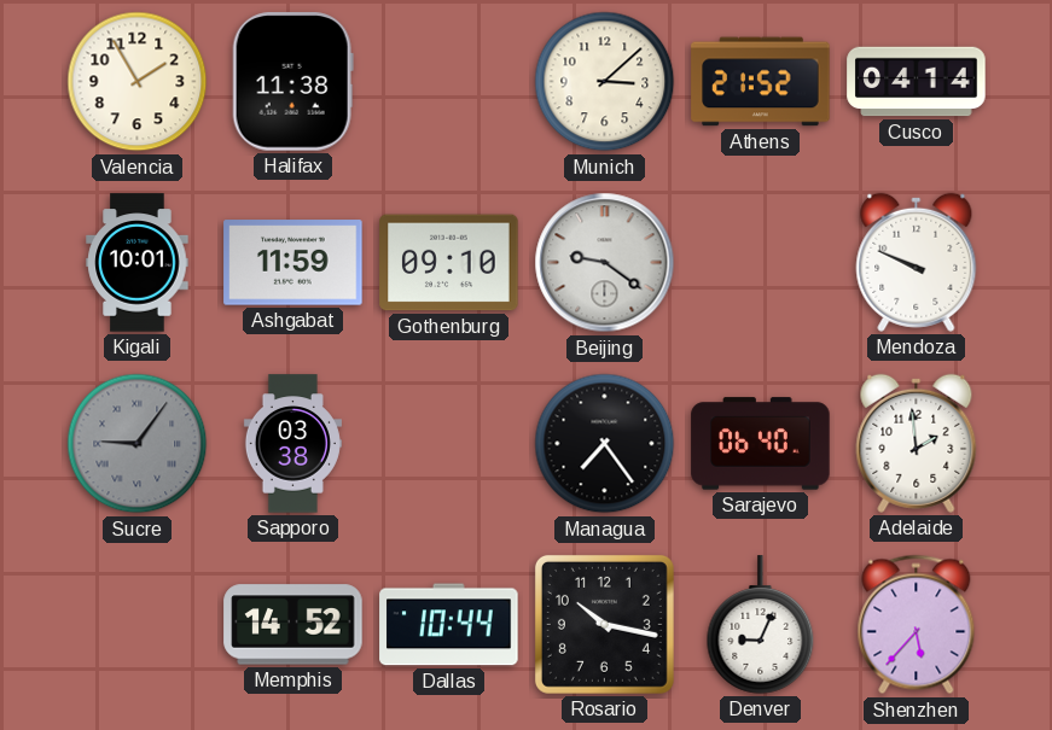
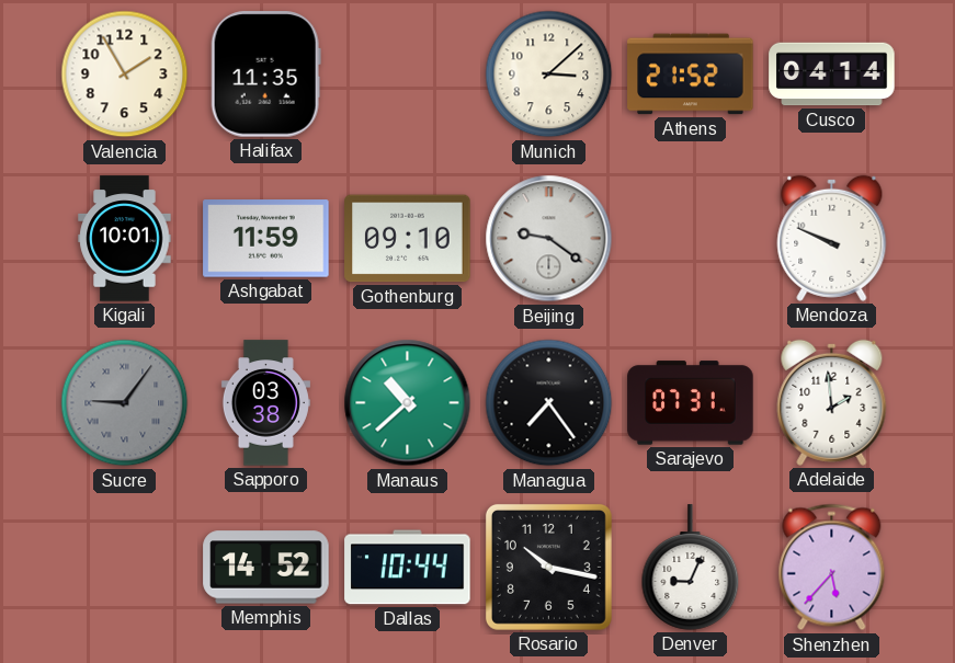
Halifax: 11:38 -> 11:35 (265, 75)
Manaus: none -> 10:38 (408, 403)
Sarajevo: 06:40 -> 07:31 (691, 403)
